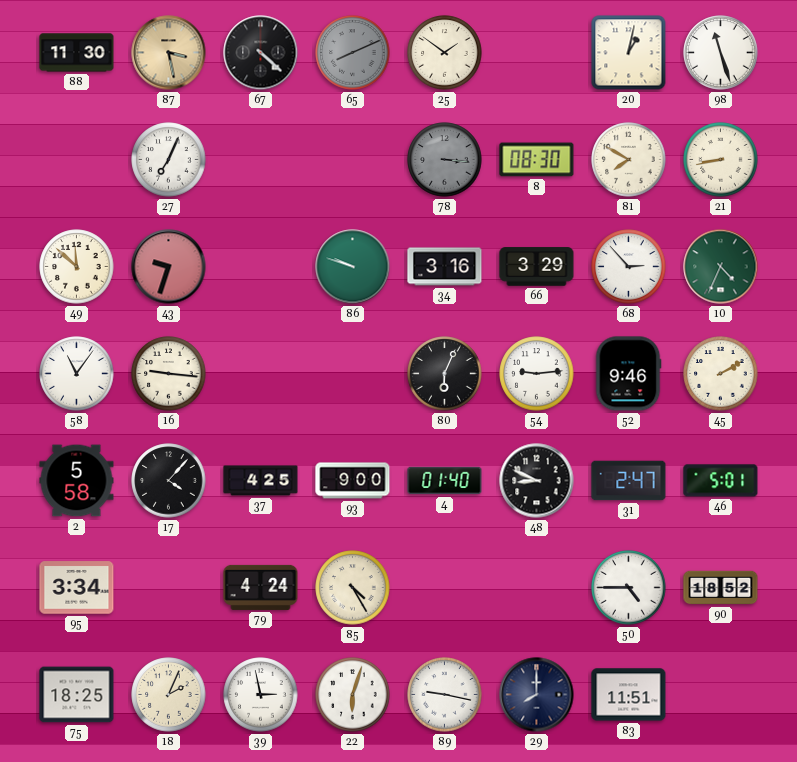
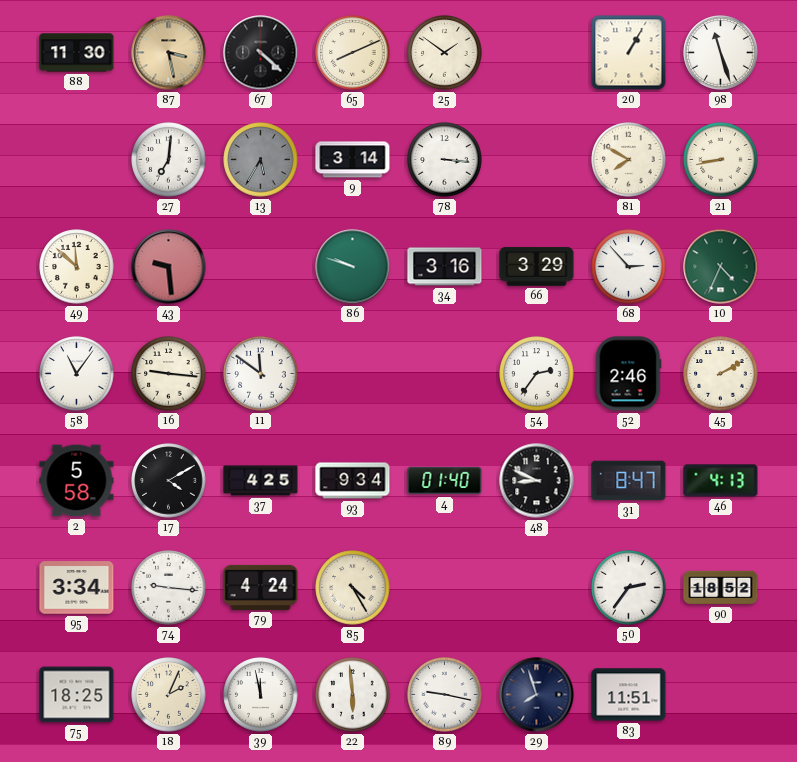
65 dial: grey -> cream (353, 53)
20: 1:02 -> 1:05 (629, 53)
27: 7:04 -> 7:01 (169, 160)
13: none -> 5:35 (261, 160)
9: none -> 3:14 (353, 160)
78 dial: grey -> white (445, 160)
8: 08:30 -> none (537, 160)
43: 9:33 -> 9:29 (169, 267)
11: none -> 11:51 (261, 374)
80: 6:04 -> none (445, 374)
54: 9:14 -> 2:36 (537, 374)
52: 9:46 -> 2:46 (628, 374)
17: 4:07 -> 4:10 (169, 481)
93: 9:00 -> 9:34 (353, 481)
31: 2:47 -> 8:47 (629, 481)
46: 5:01 -> 4:13 (721, 481)
74: none -> 9:16 (169, 588)
50: 4:45 -> 2:36 (629, 588)
39: 2:58 -> 11:58 (261, 695)
22: 6:03 -> 5:59 (353, 695)
29: 8:00 -> 7:57 (537, 695)
